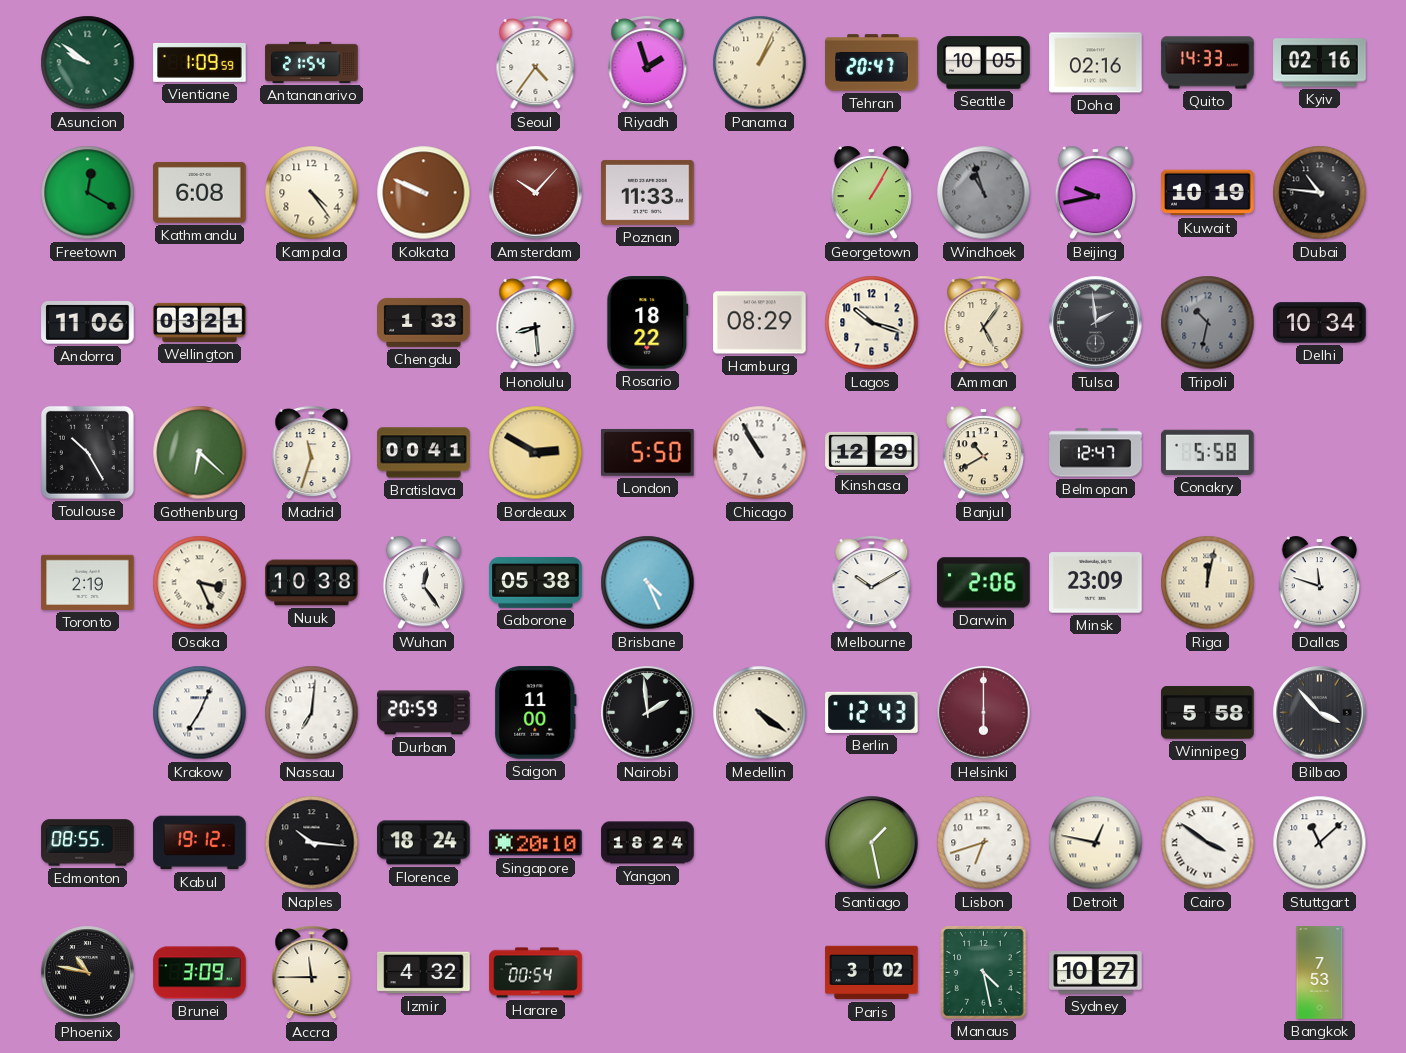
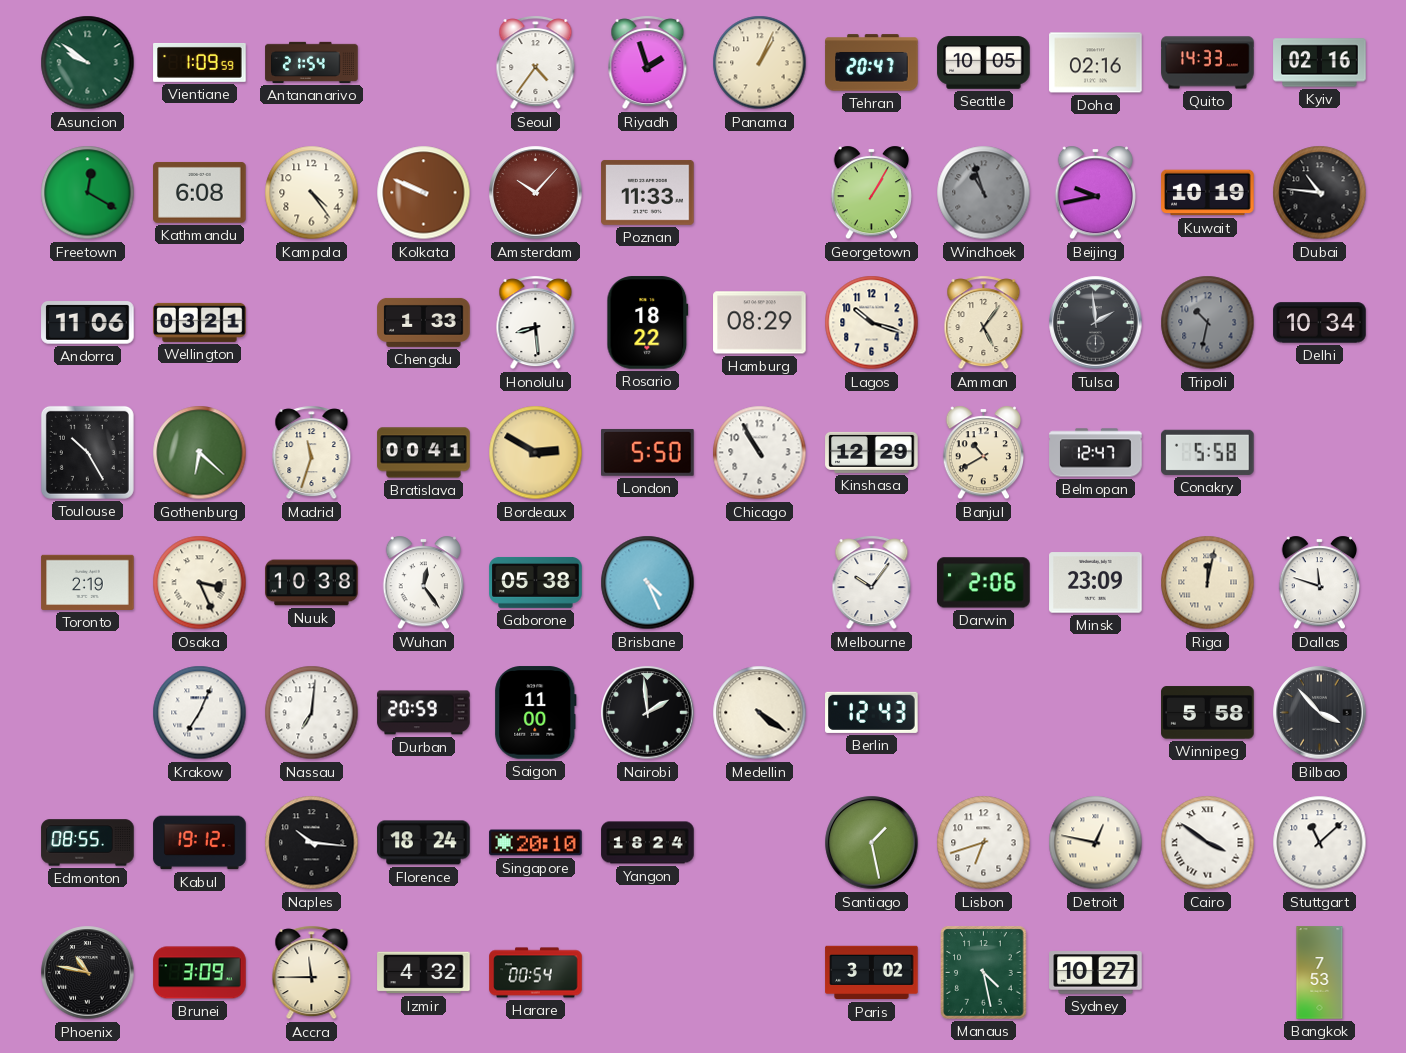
Melbourne: 10:10 -> 10:06 (872, 583)
Helsinki: 6:00 -> none (984, 713)
